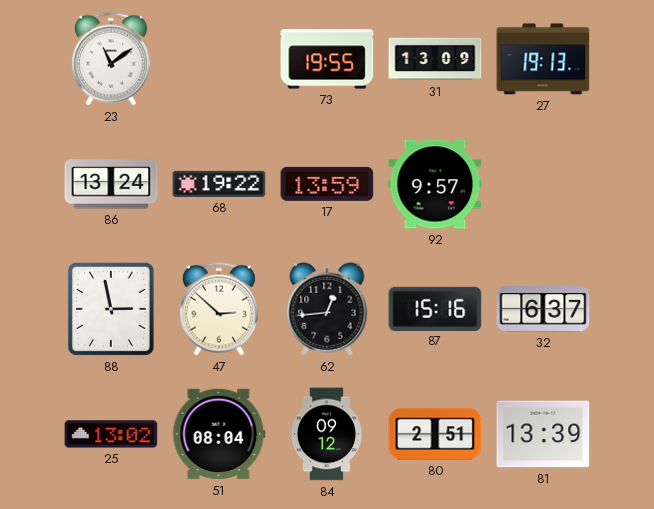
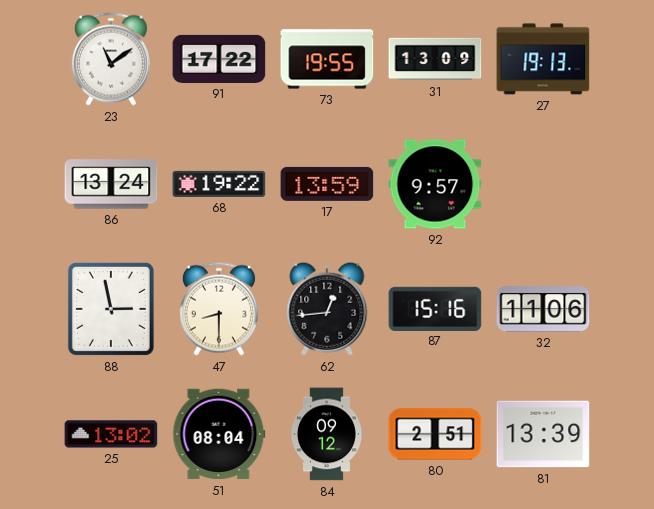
91: none -> 17:22 (219, 59)
47: 2:52 -> 8:30 (219, 309)
32: 6:37 -> 11:06 (543, 309)
